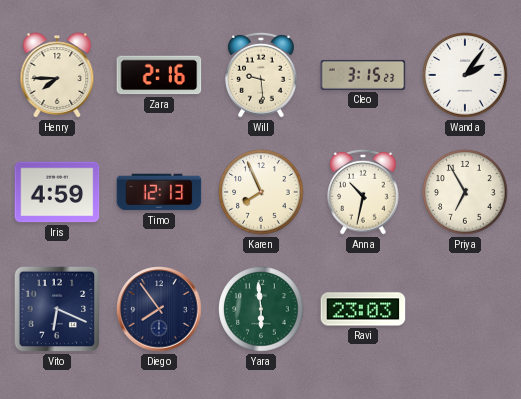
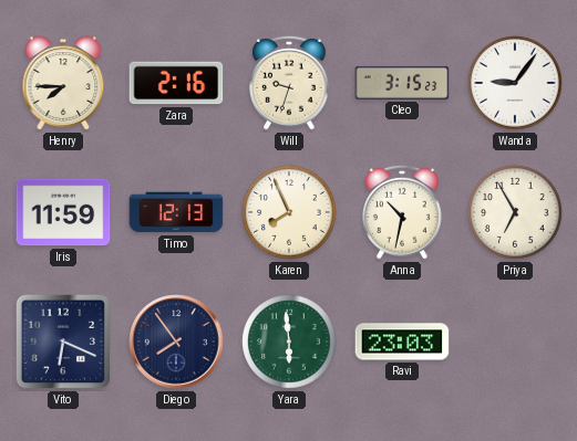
Will: 9:29 -> 9:33 (289, 83)
Wanda: 2:06 -> 9:06 (515, 83)
Iris: 4:59 -> 11:59 (63, 212)
